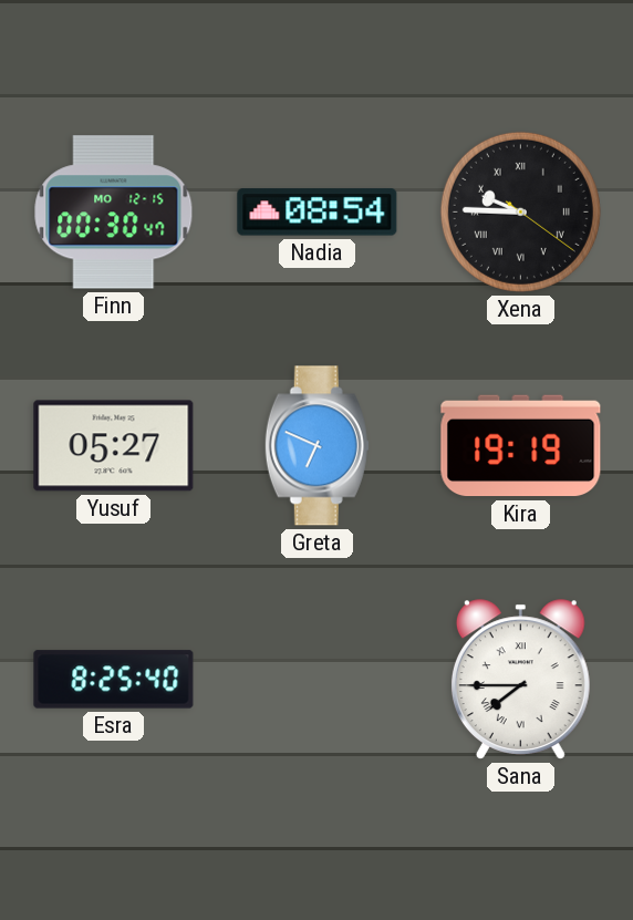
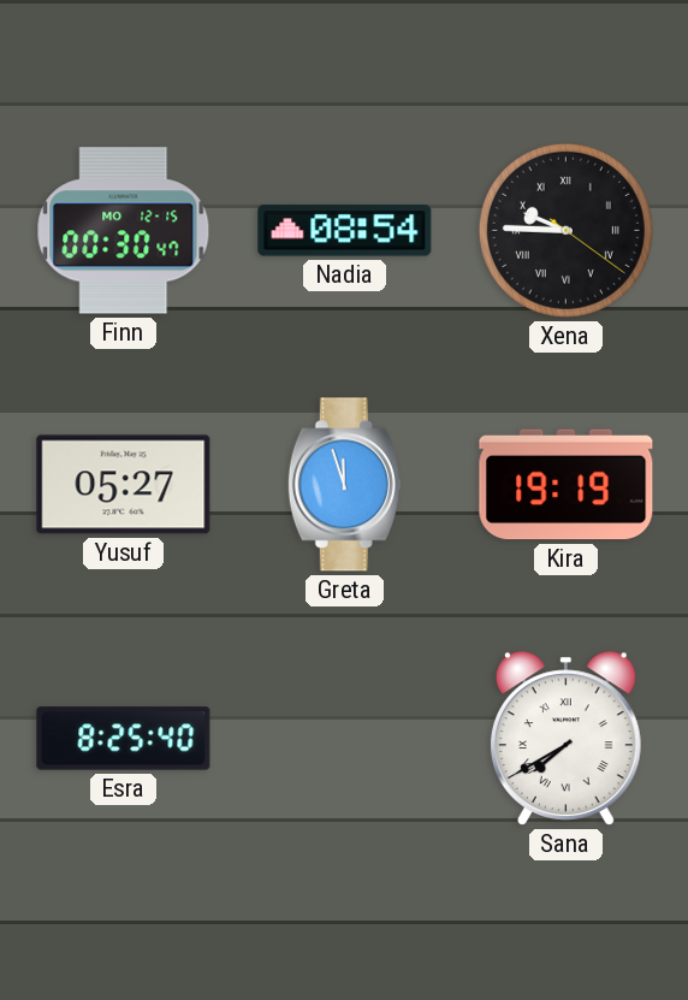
Greta: 6:49 -> 11:57 (344, 485)
Sana: 7:45 -> 7:40 (565, 739)
